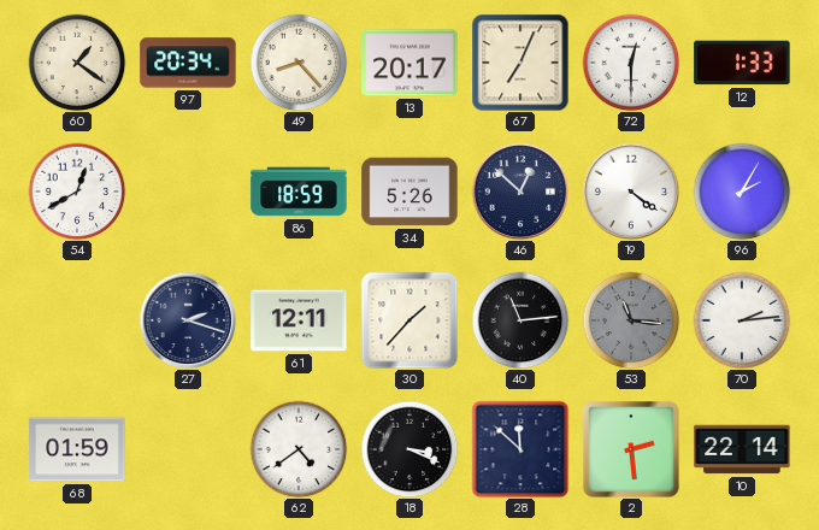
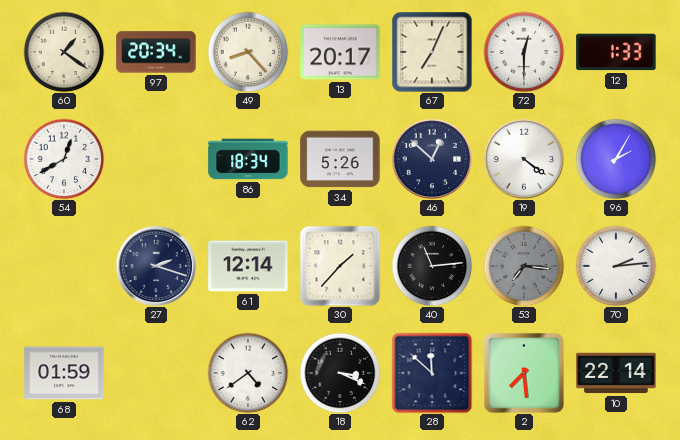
86: 18:59 -> 18:34 (248, 159)
61: 12:11 -> 12:14 (248, 266)
53: 11:16 -> 7:16 (524, 266)
2: 2:29 -> 7:29 (525, 374)
